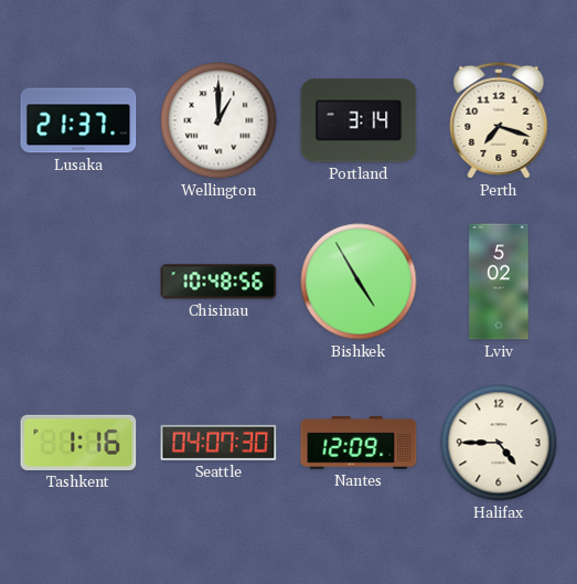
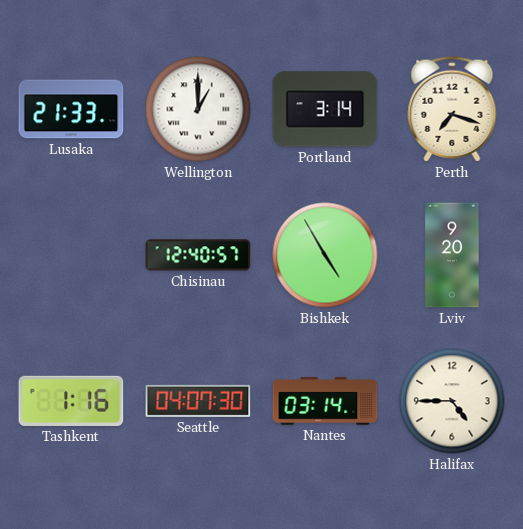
Lusaka: 21:37 -> 21:33 (71, 109)
Chisinau: 10:48 -> 12:40 (198, 255)
Lviv: 5:02 -> 9:20 (452, 255)
Nantes: 12:09 -> 03:14 (325, 401)
